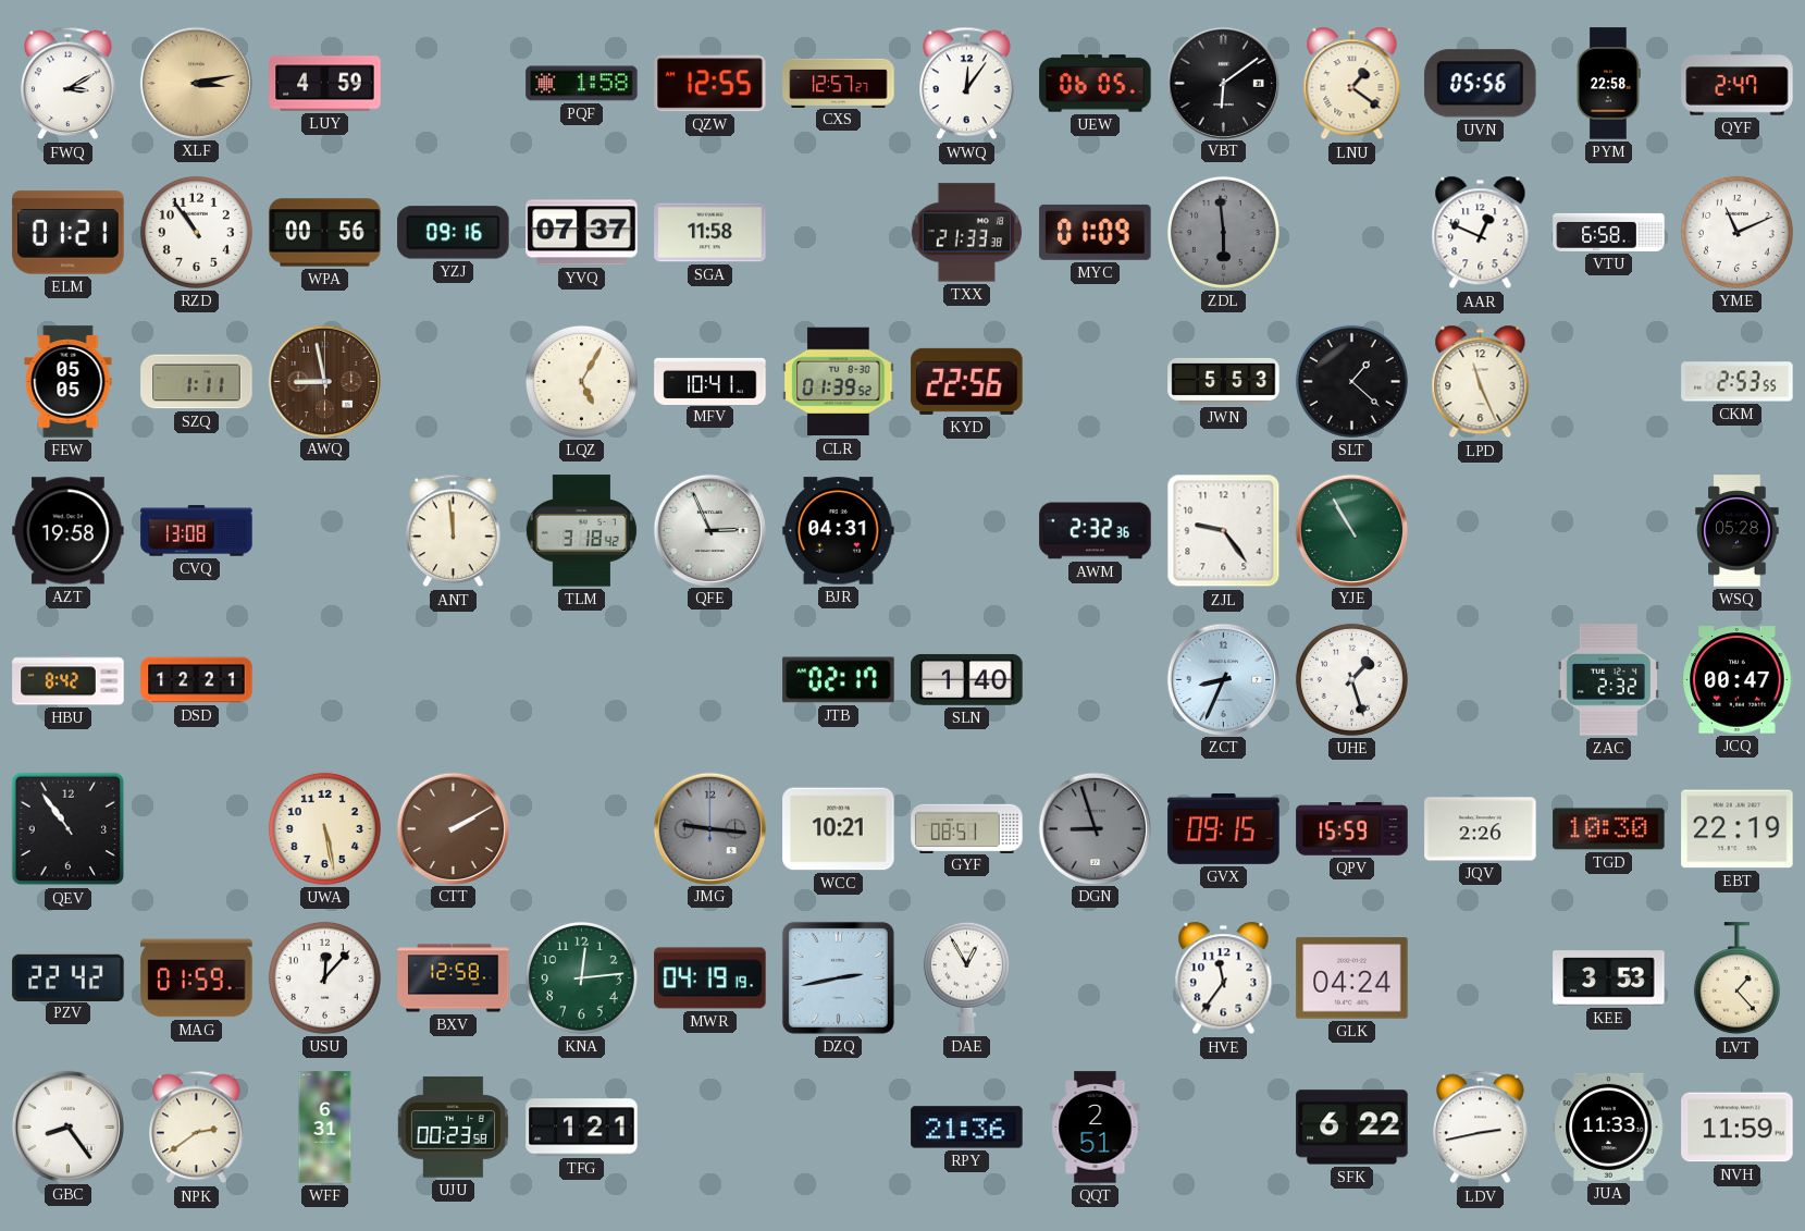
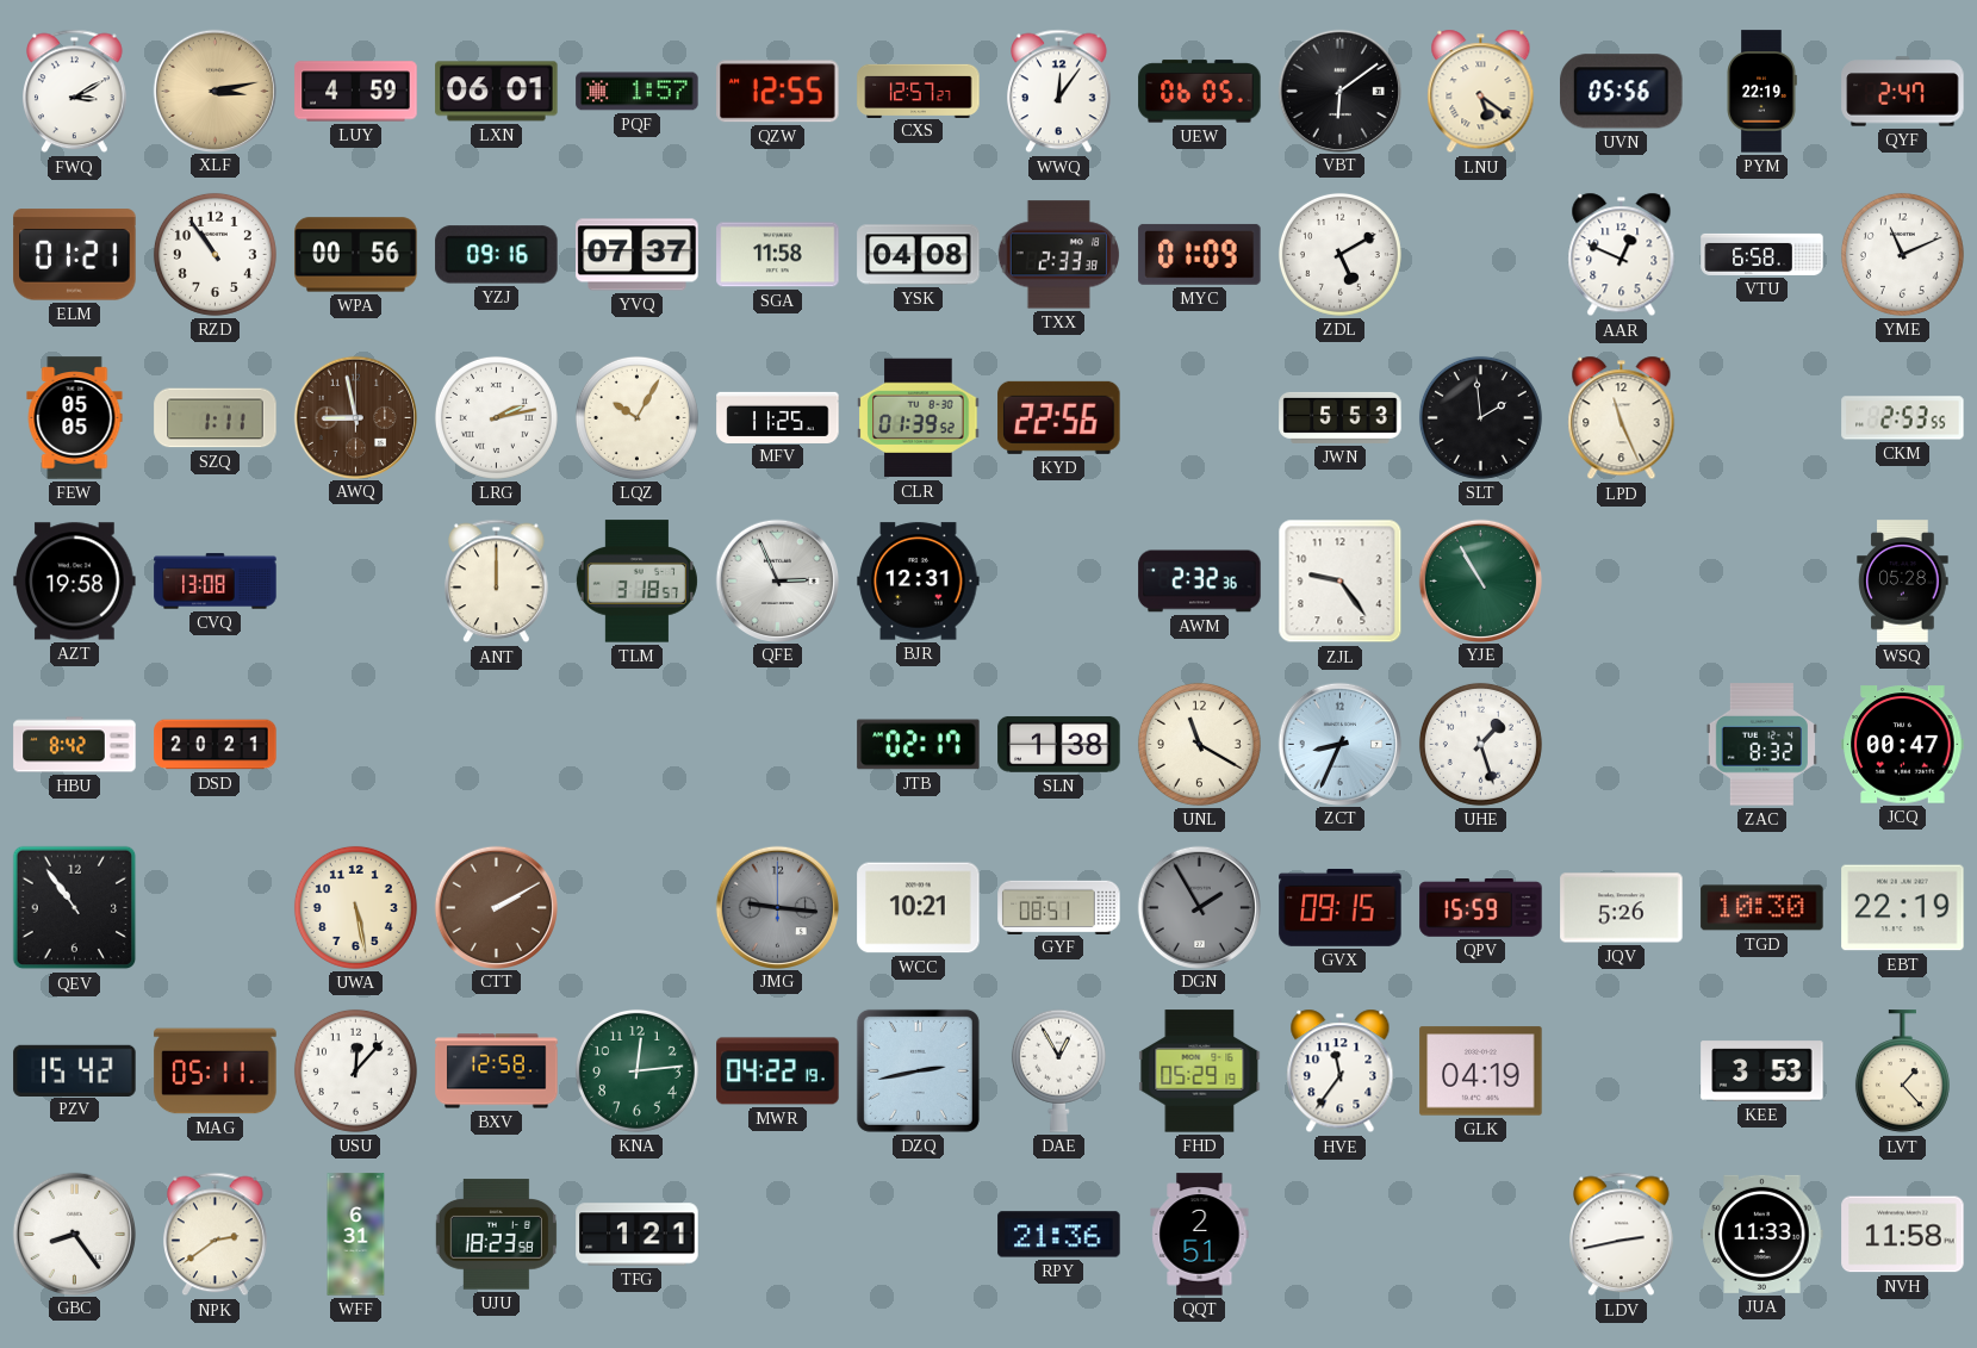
LXN: none -> 06:01 (497, 92)
PQF: 1:58 -> 1:57 (638, 92)
LNU: 1:21 -> 5:21 (1481, 92)
PYM: 22:58 -> 22:19 (1761, 92)
YSK: none -> 04:08 (919, 255)
TXX: 21:33 -> 2:33 (1058, 255)
ZDL: 5:59 -> 5:10 (1339, 254)
ZDL dial: grey -> white (1339, 254)
LRG: none -> 2:13 (496, 417)
LQZ: 5:05 -> 10:05 (636, 417)
MFV: 10:41 -> 11:25 (778, 417)
SLT: 1:22 -> 1:59 (1480, 417)
ANT: 11:59 -> 12:00 (497, 582)
TLM: 3:18:42 -> 3:18:57 (636, 582)
BJR: 04:31 -> 12:31 (919, 582)
DSD: 12:21 -> 20:21 (216, 745)
SLN: 1:40 -> 1:38 (1059, 744)
UNL: none -> 11:20 (1199, 744)
ZAC: 2:32 -> 8:32 (1761, 745)
DGN: 8:57 -> 1:55 (1199, 907)
JQV: 2:26 -> 5:26 (1622, 908)
PZV: 22:42 -> 15:42 (75, 1070)
MAG: 01:59 -> 05:11 (216, 1071)
MWR: 04:19 -> 04:22 (778, 1071)
FHD: none -> 05:29 (1200, 1071)
GLK: 04:24 -> 04:19 (1481, 1071)
UJU: 00:23 -> 18:23 (496, 1235)
SFK: 6:22 -> none (1352, 1128)
NVH: 11:59 -> 11:58 (1903, 1235)
